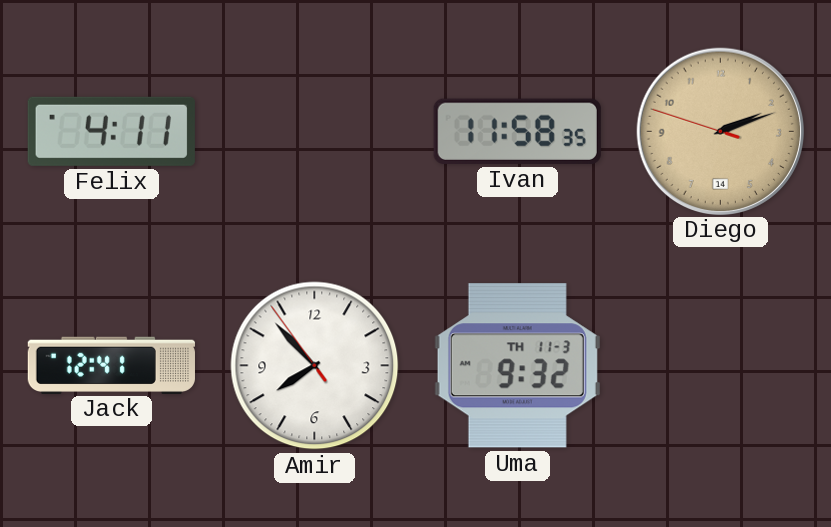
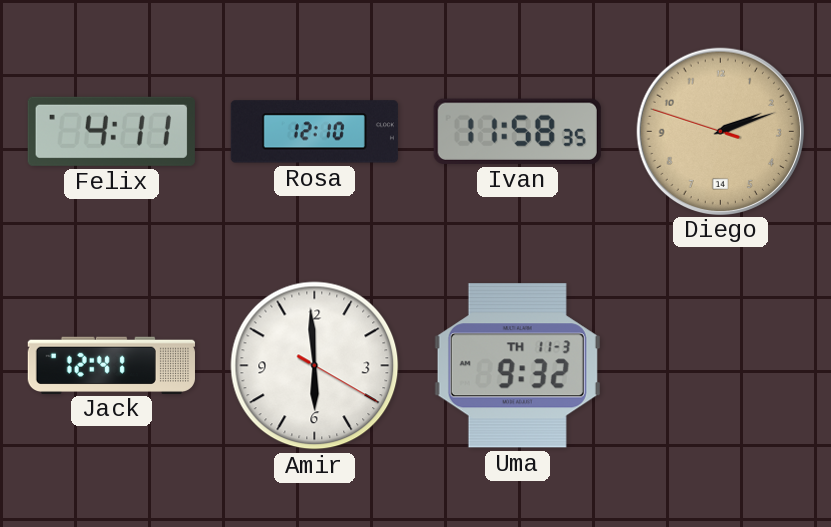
Rosa: none -> 12:10 (314, 132)
Amir: 7:52 -> 5:59 (315, 366)
